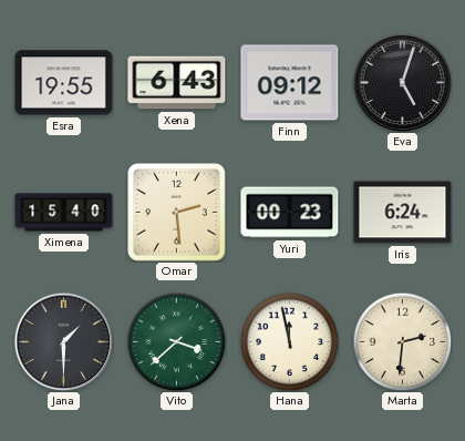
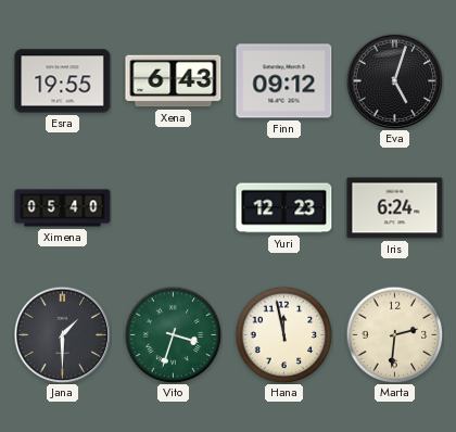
Ximena: 15:40 -> 05:40 (63, 208)
Omar: 2:29 -> none (177, 213)
Yuri: 00:23 -> 12:23 (284, 208)
Vito: 3:38 -> 3:33 (173, 334)
